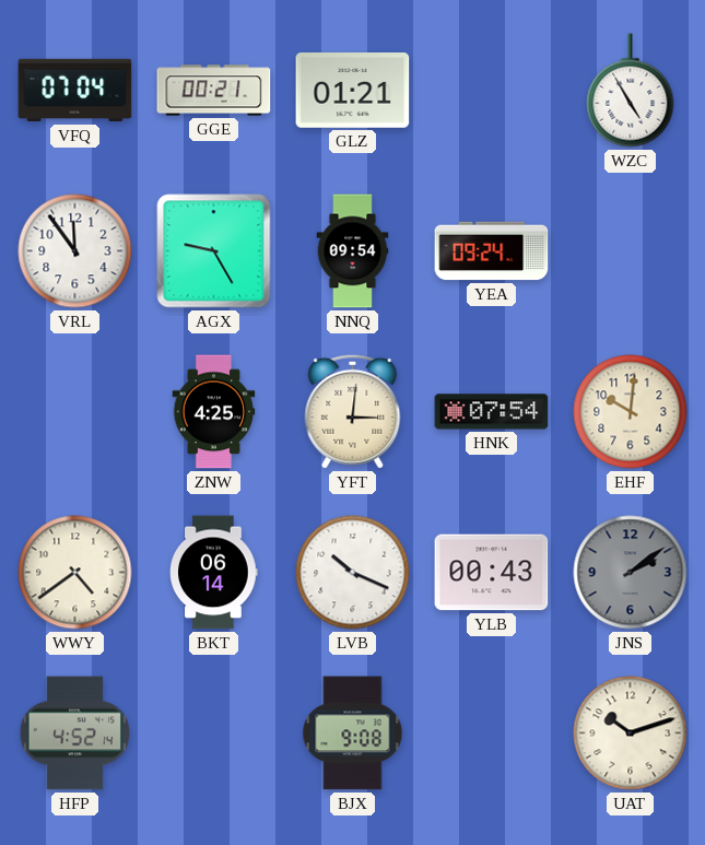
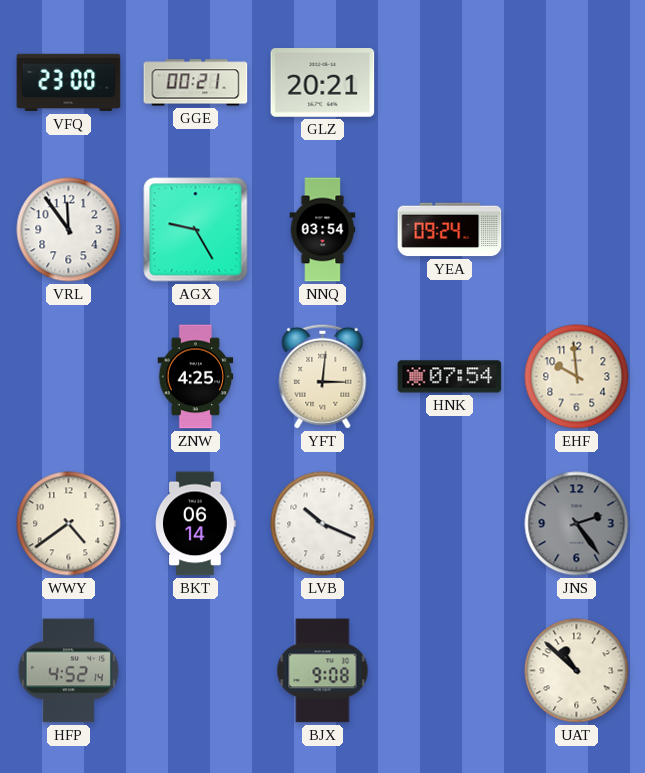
VFQ: 07:04 -> 23:00 (69, 83)
GLZ: 01:21 -> 20:21 (323, 83)
WZC: 4:55 -> none (631, 91)
NNQ: 09:54 -> 03:54 (323, 230)
EHF: 10:01 -> 9:59 (577, 377)
YLB: 00:43 -> none (492, 573)
JNS: 2:09 -> 2:24 (577, 524)
UAT: 10:12 -> 10:52 (577, 671)
